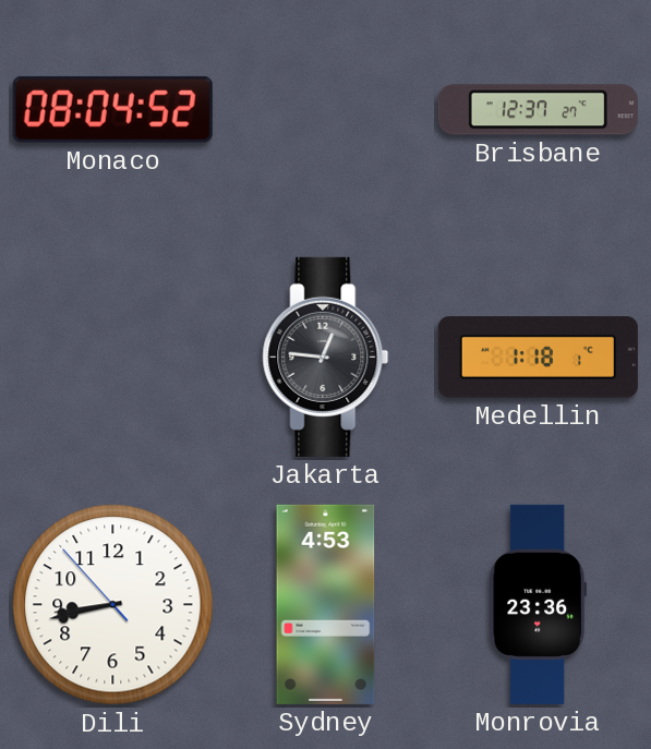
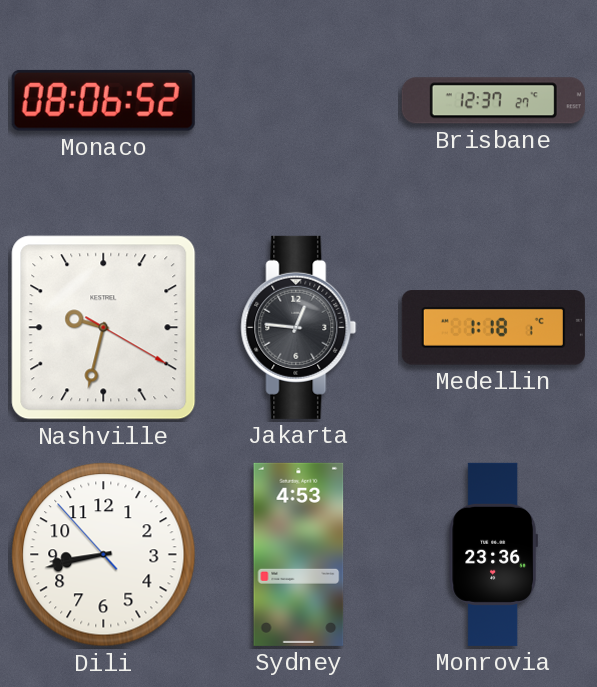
Monaco: 08:04 -> 08:06 (103, 100)
Nashville: none -> 9:32 (104, 328)
